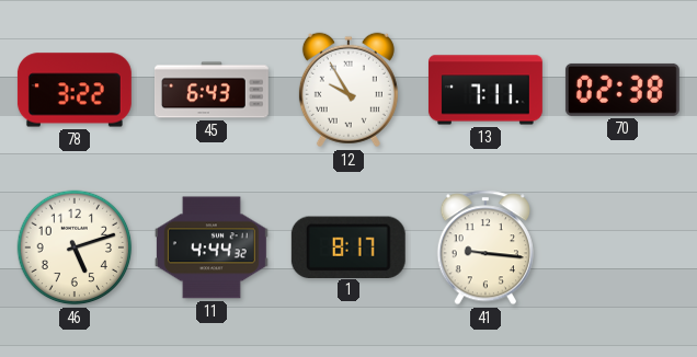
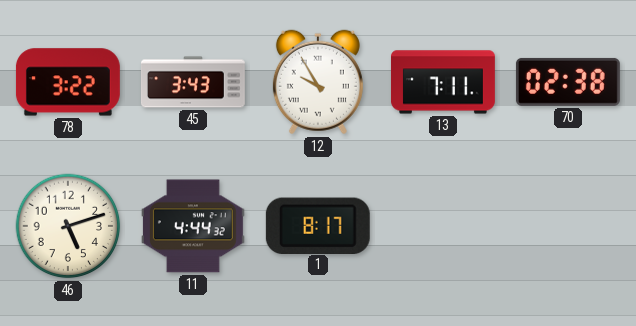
45: 6:43 -> 3:43 (194, 82)
41: 9:16 -> none (485, 247)
